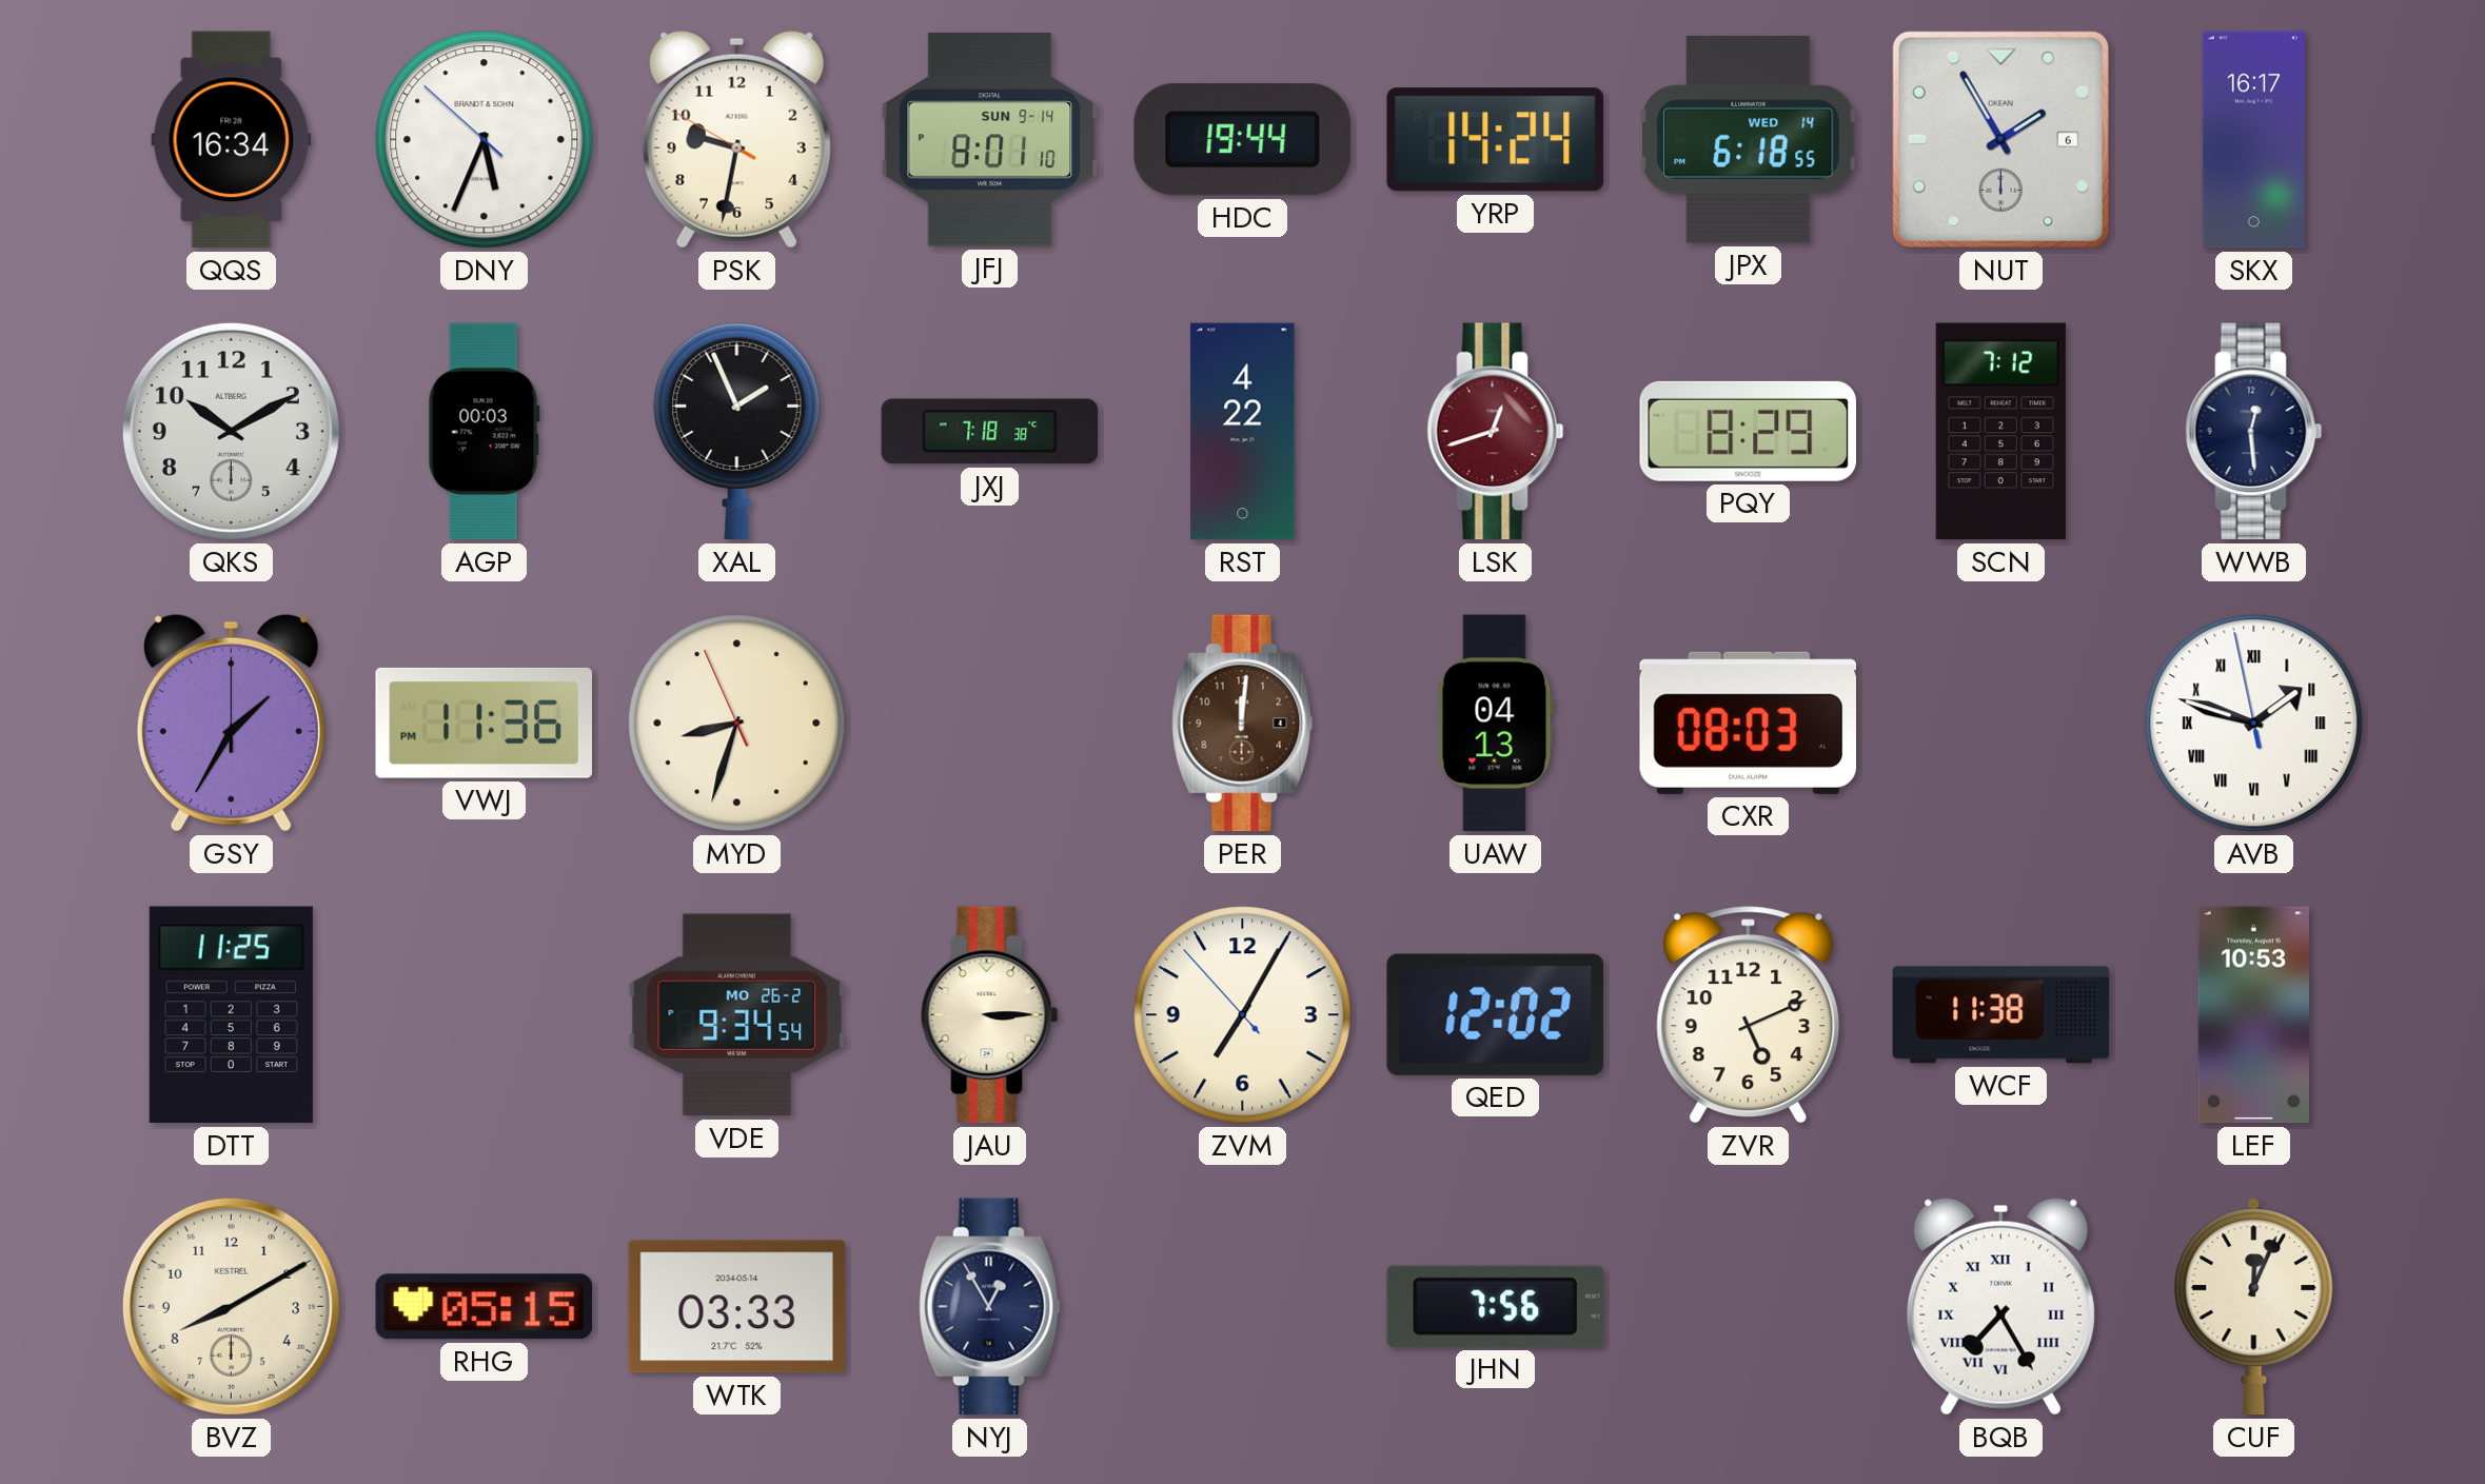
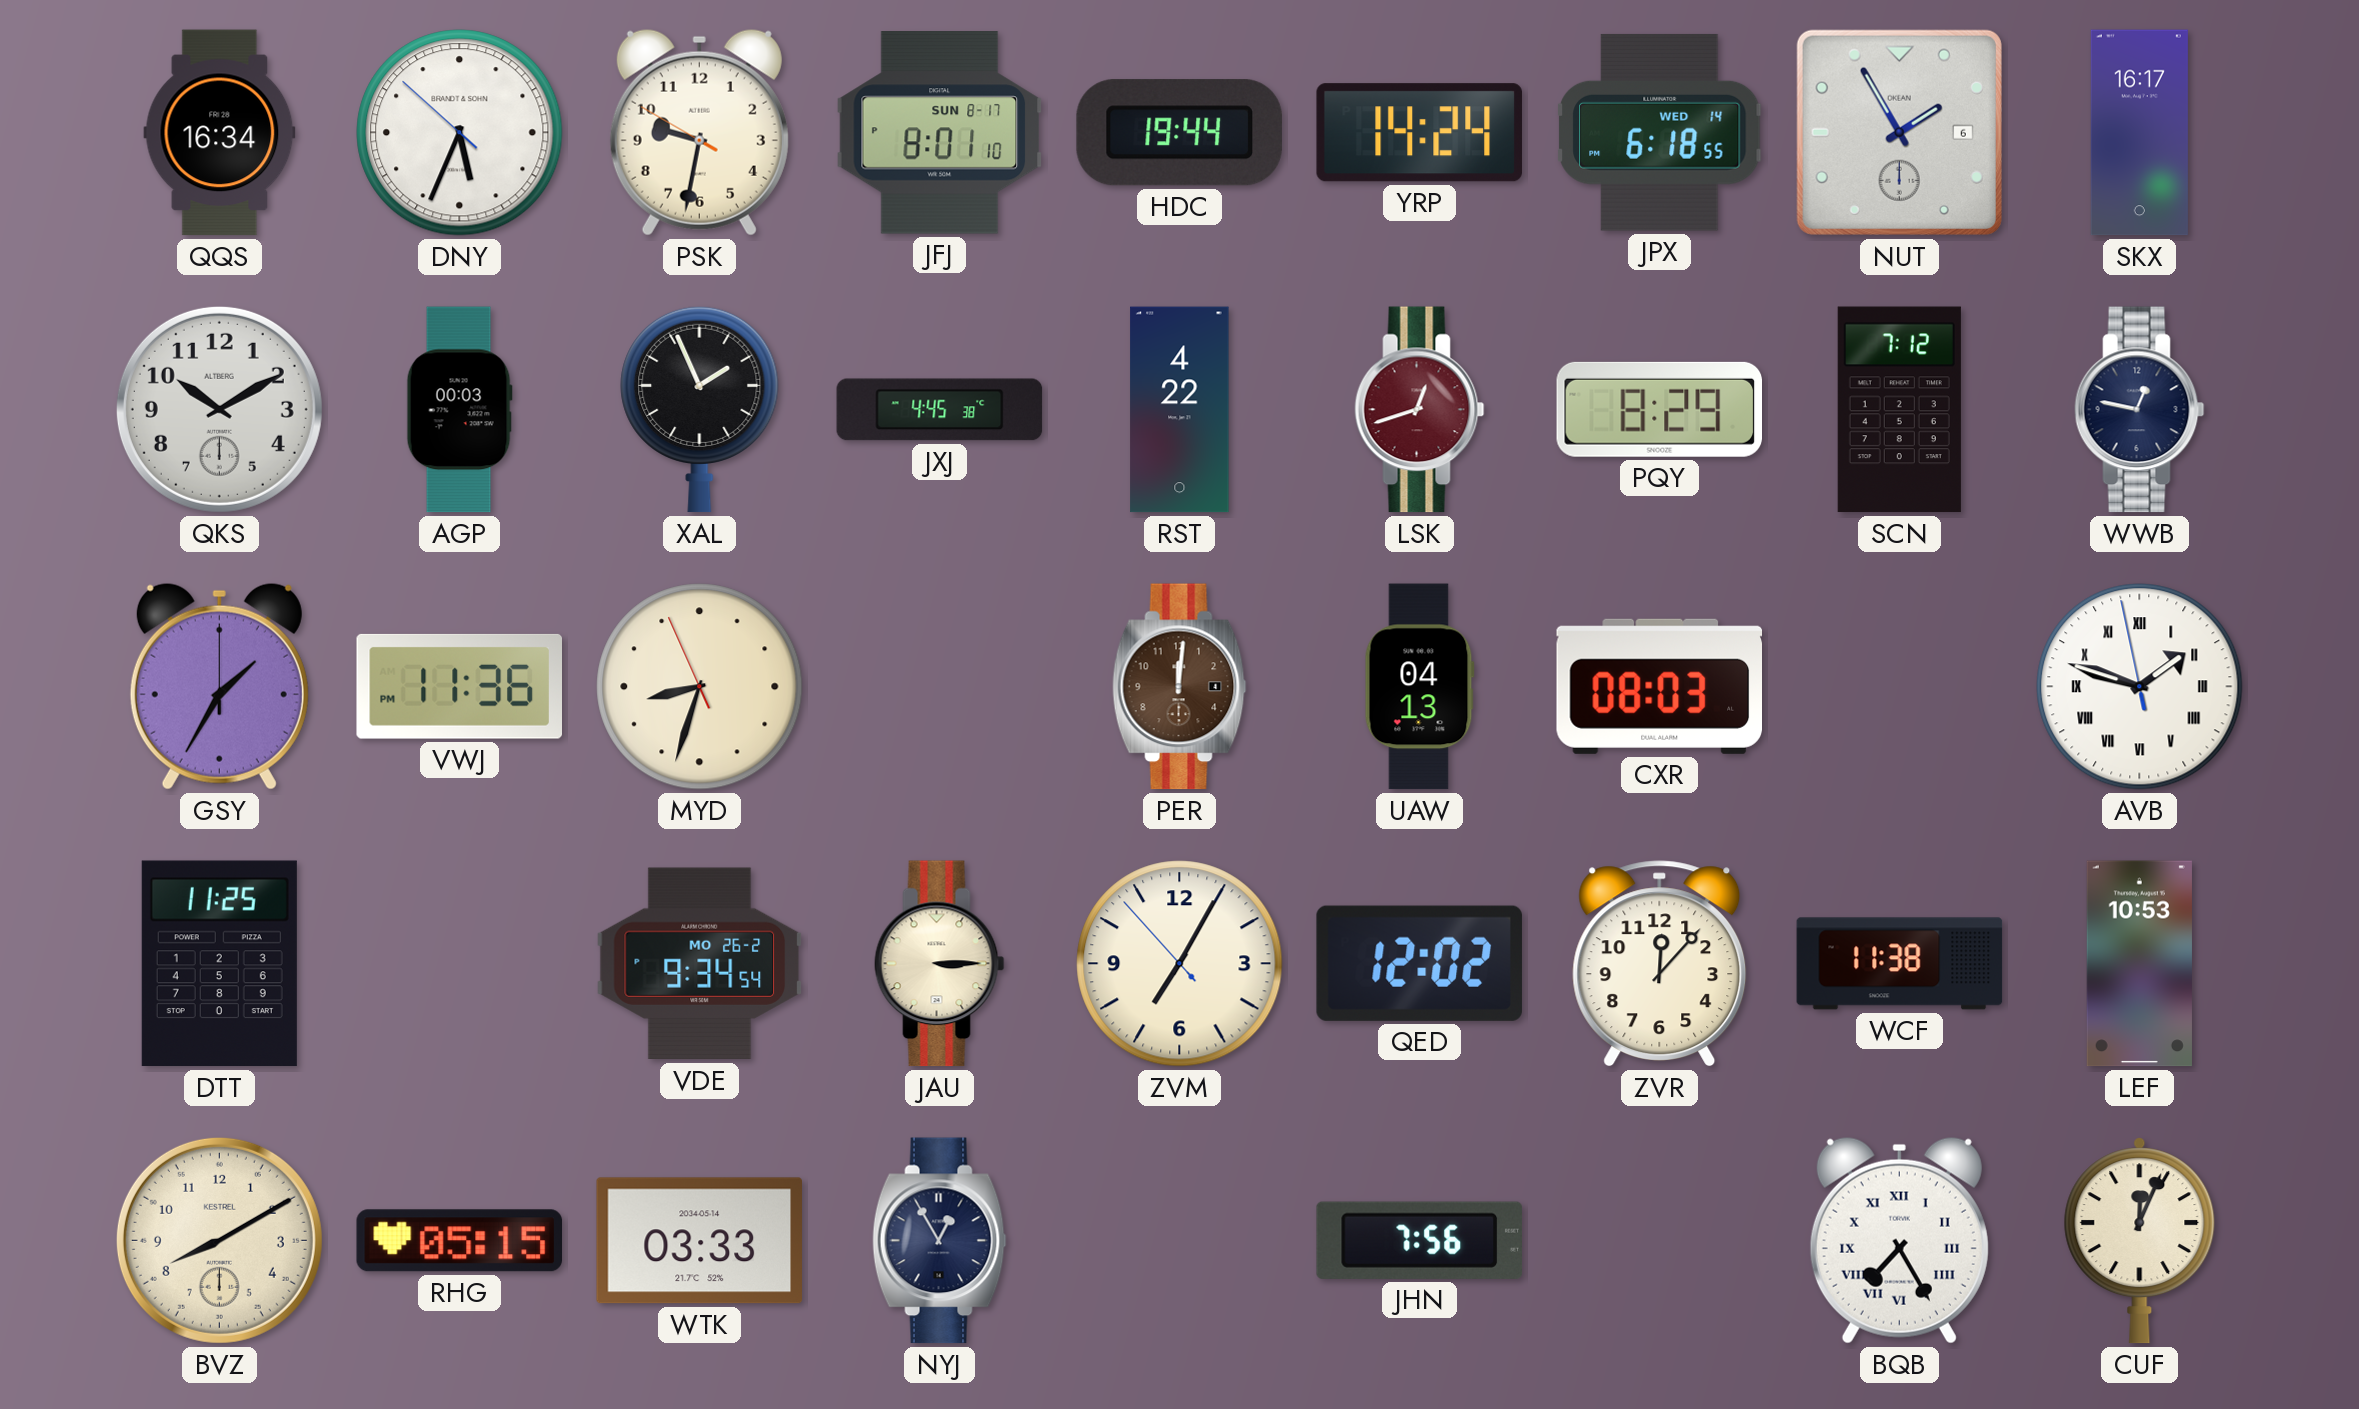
JFJ date: SUN 9-14 -> SUN 8-17 (940, 133)
JXJ: 7:18 -> 4:45 (940, 410)
WWB: 12:29 -> 12:47 (2140, 410)
ZVR: 5:11 -> 12:07 (1660, 964)
